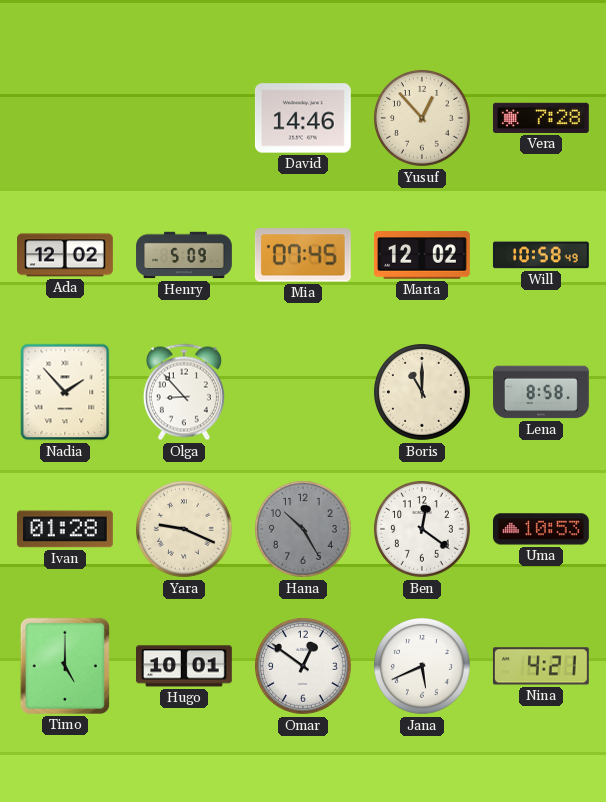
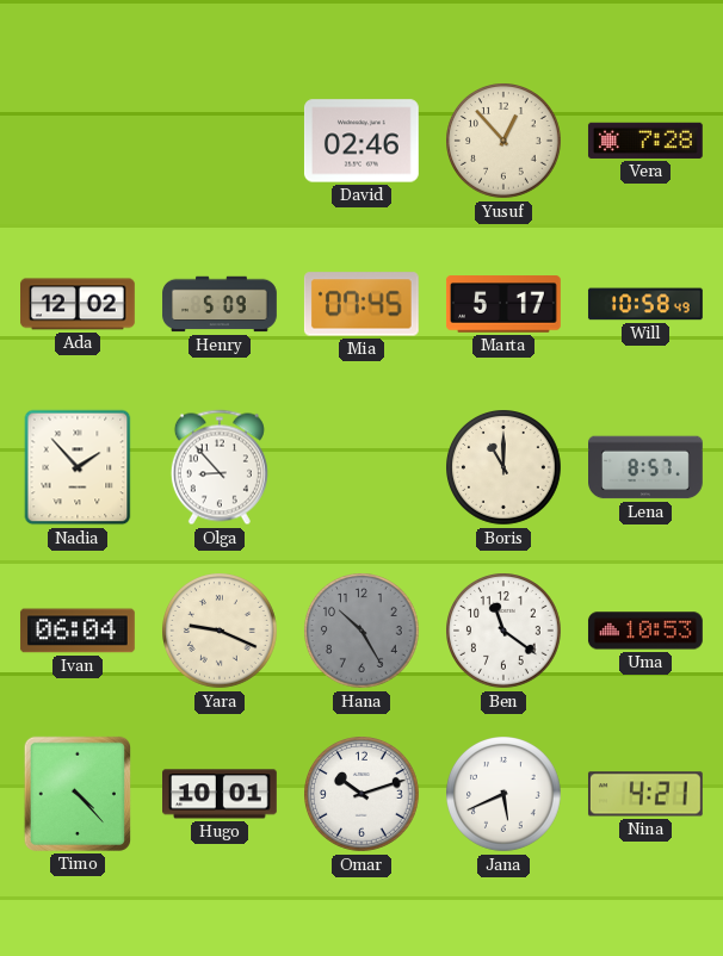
David: 14:46 -> 02:46 (361, 141)
Marta: 12:02 -> 5:17 (503, 304)
Lena: 8:58 -> 8:57 (647, 467)
Ivan: 01:28 -> 06:04 (78, 631)
Ben: 12:21 -> 11:21 (505, 632)
Timo: 5:00 -> 4:23 (78, 794)
Omar: 12:51 -> 10:12 (363, 795)
